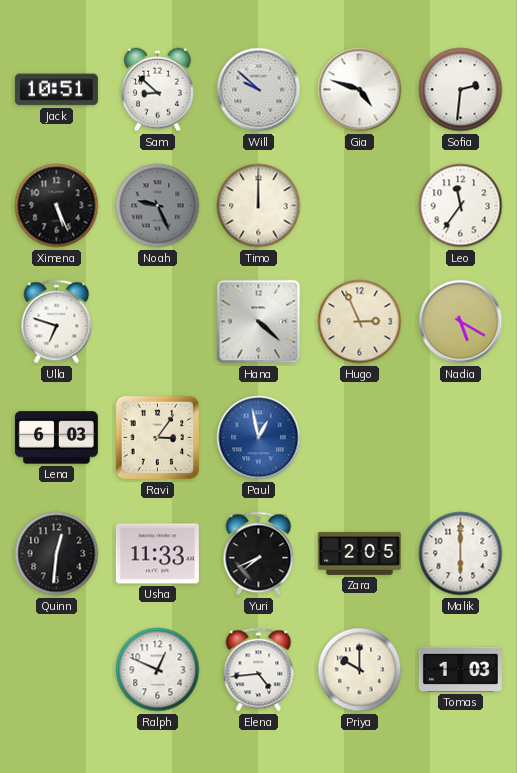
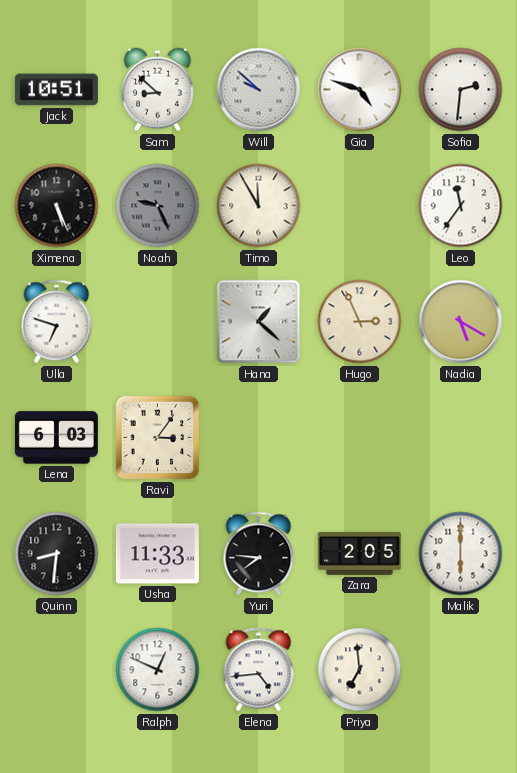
Timo: 12:00 -> 11:55 (259, 206)
Hana: 4:22 -> 1:22 (259, 322)
Paul: 12:58 -> none (259, 438)
Quinn: 12:31 -> 8:31 (57, 554)
Yuri: 7:41 -> 7:46 (259, 554)
Priya: 10:00 -> 6:59 (360, 670)
Tomas: 1:03 -> none (460, 669)
